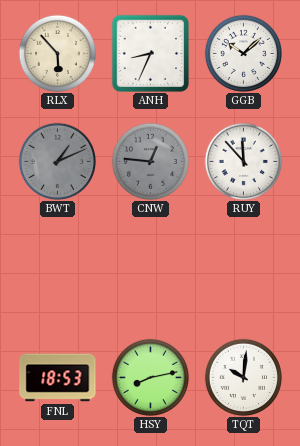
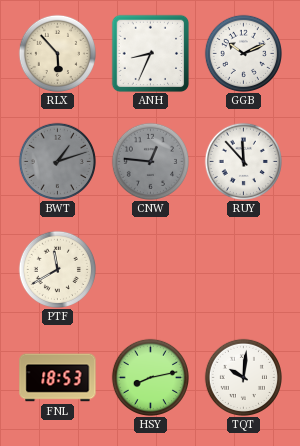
GGB: 10:08 -> 10:11 (243, 53)
BWT: 1:11 -> 1:12 (57, 161)
PTF: none -> 11:40 (57, 269)
